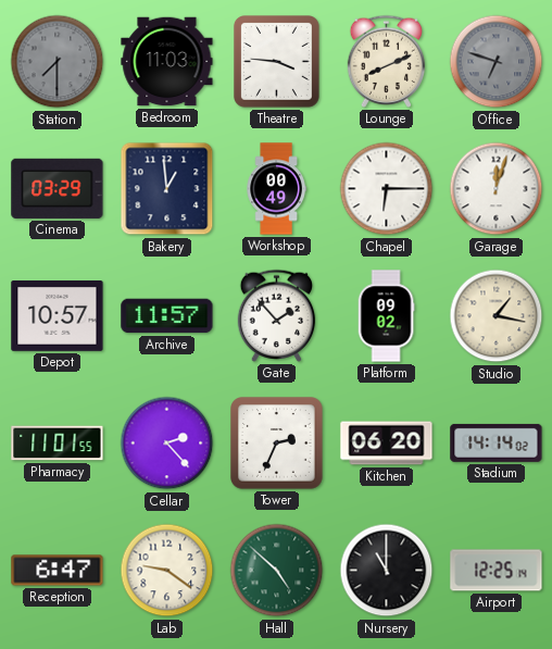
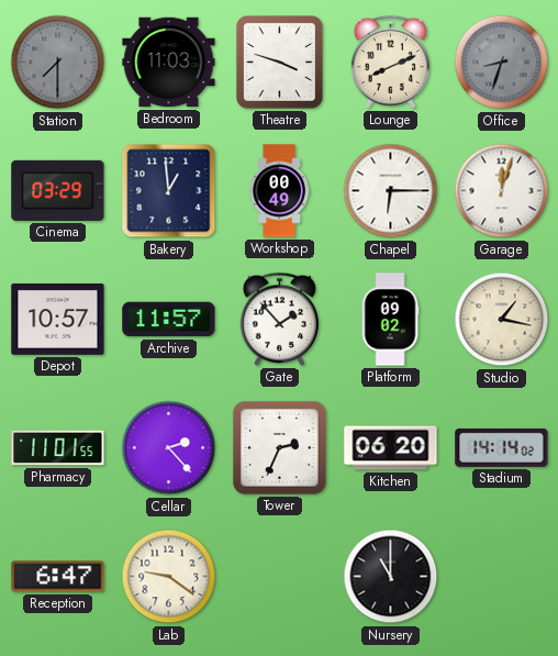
Theatre: 3:46 -> 3:48 (280, 63)
Office: 6:48 -> 8:33 (502, 63)
Hall: 4:52 -> none (277, 571)
Airport: 12:25 -> none (497, 571)
